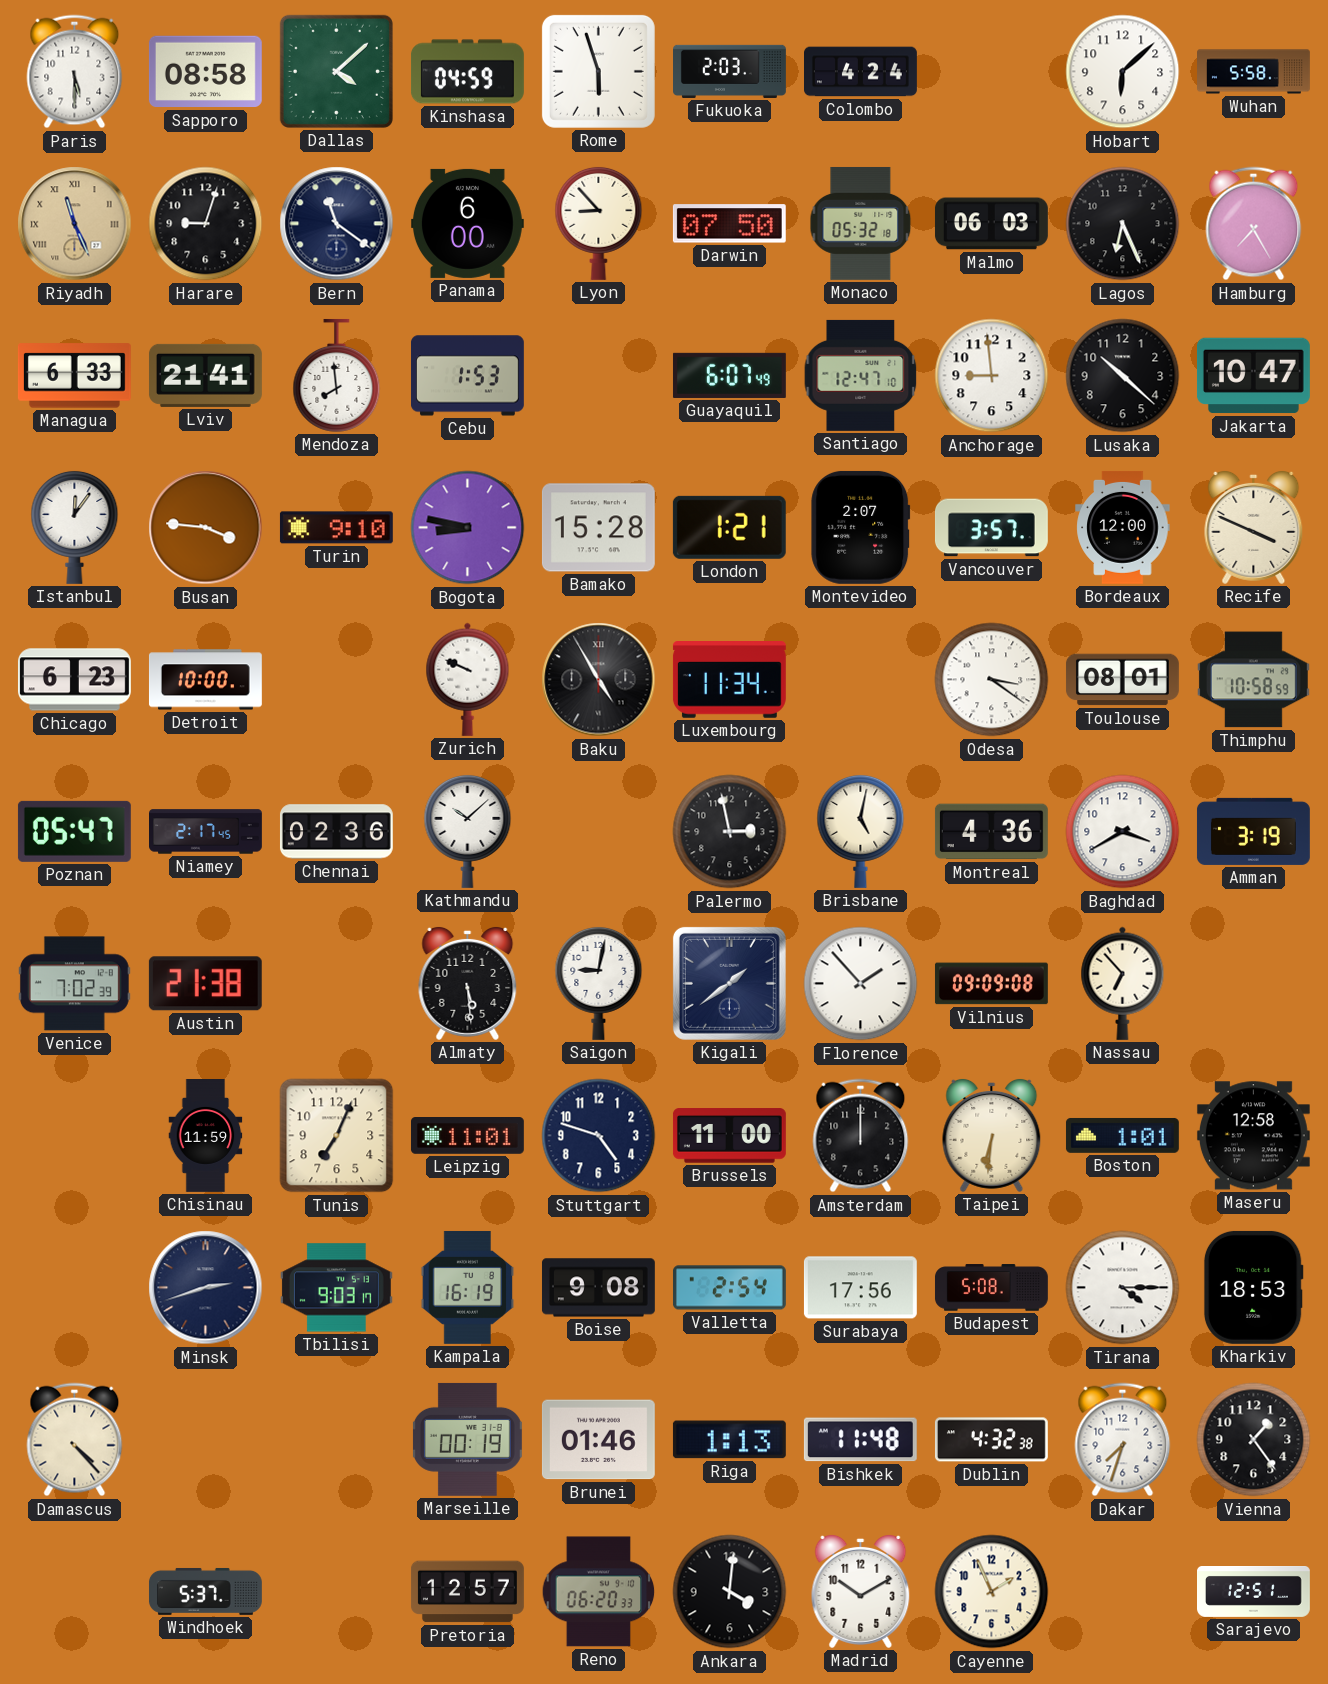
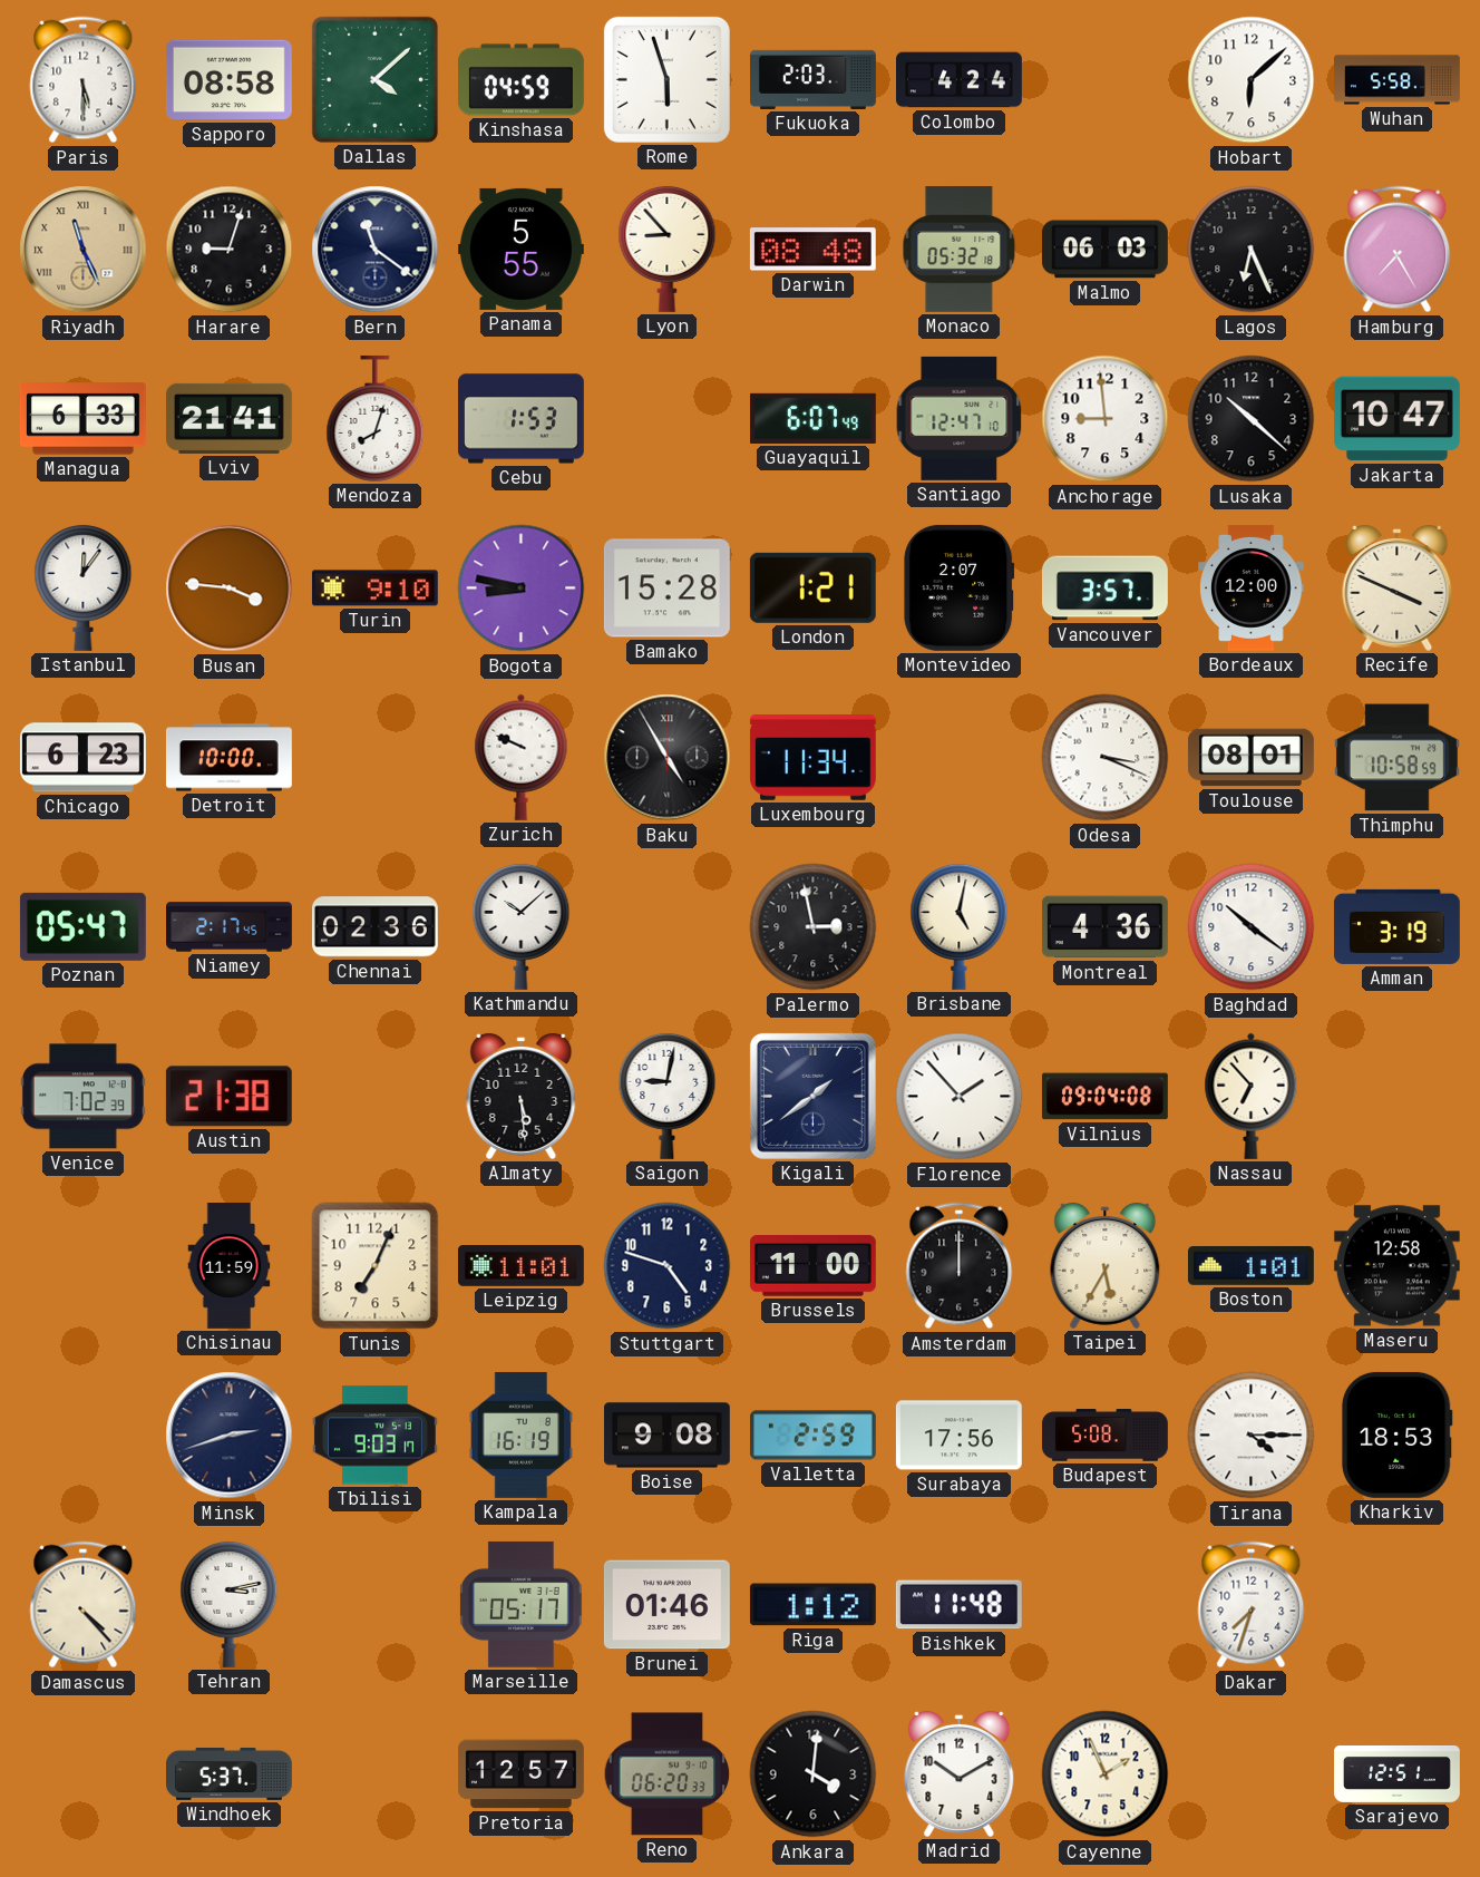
Panama: 6:00 -> 5:55 (520, 249)
Darwin: 07:50 -> 08:48 (812, 250)
Mendoza: 7:59 -> 8:03 (376, 418)
Odesa: 3:21 -> 3:19 (1106, 758)
Baghdad: 3:40 -> 10:21 (1252, 927)
Vilnius: 09:09 -> 09:04 (1104, 1097)
Taipei: 6:31 -> 5:35 (1106, 1265)
Valletta: 2:54 -> 2:59 (812, 1436)
Tehran: none -> 3:13 (230, 1604)
Marseille: 00:19 -> 05:17 (520, 1604)
Riga: 1:13 -> 1:12 (812, 1605)
Dublin: 4:32 -> none (991, 1440)
Vienna: 1:24 -> none (1254, 1440)
